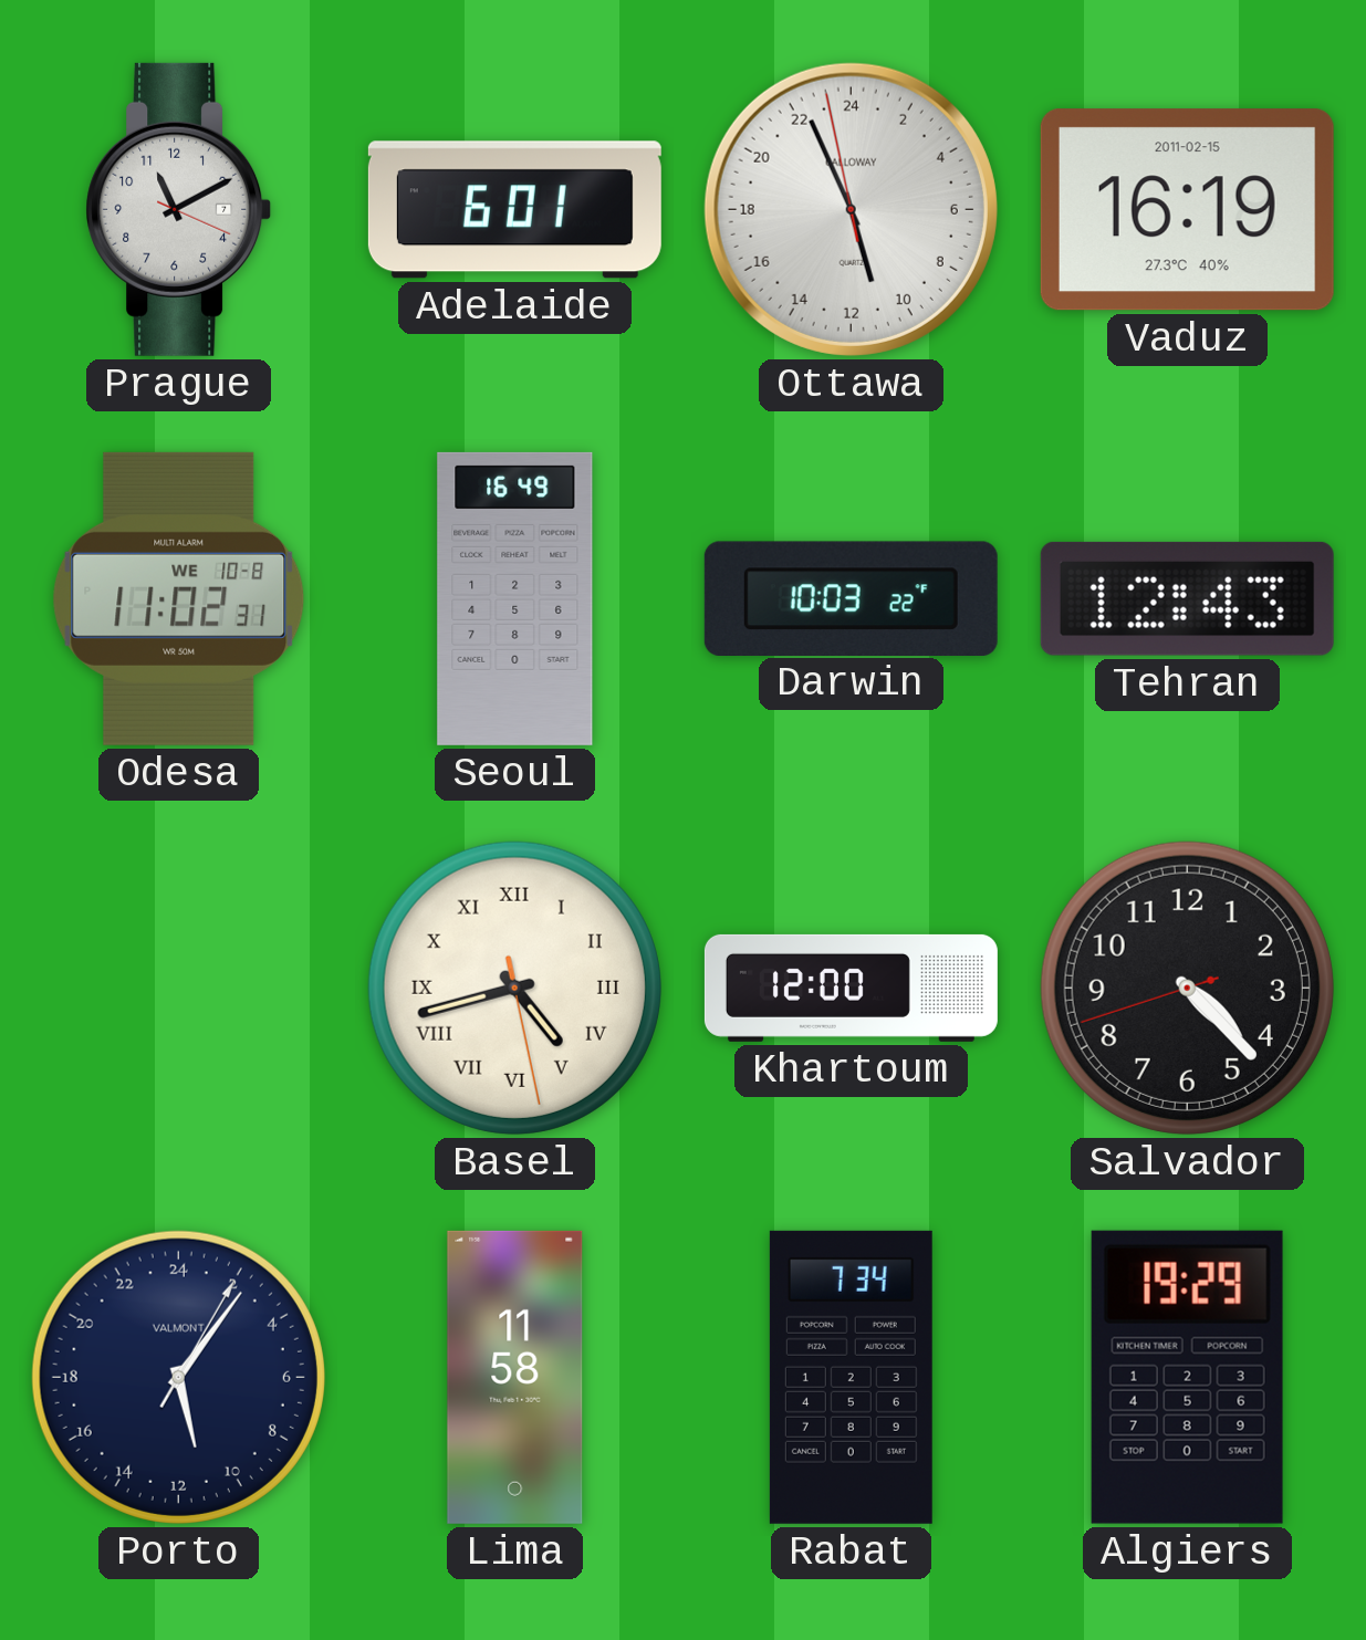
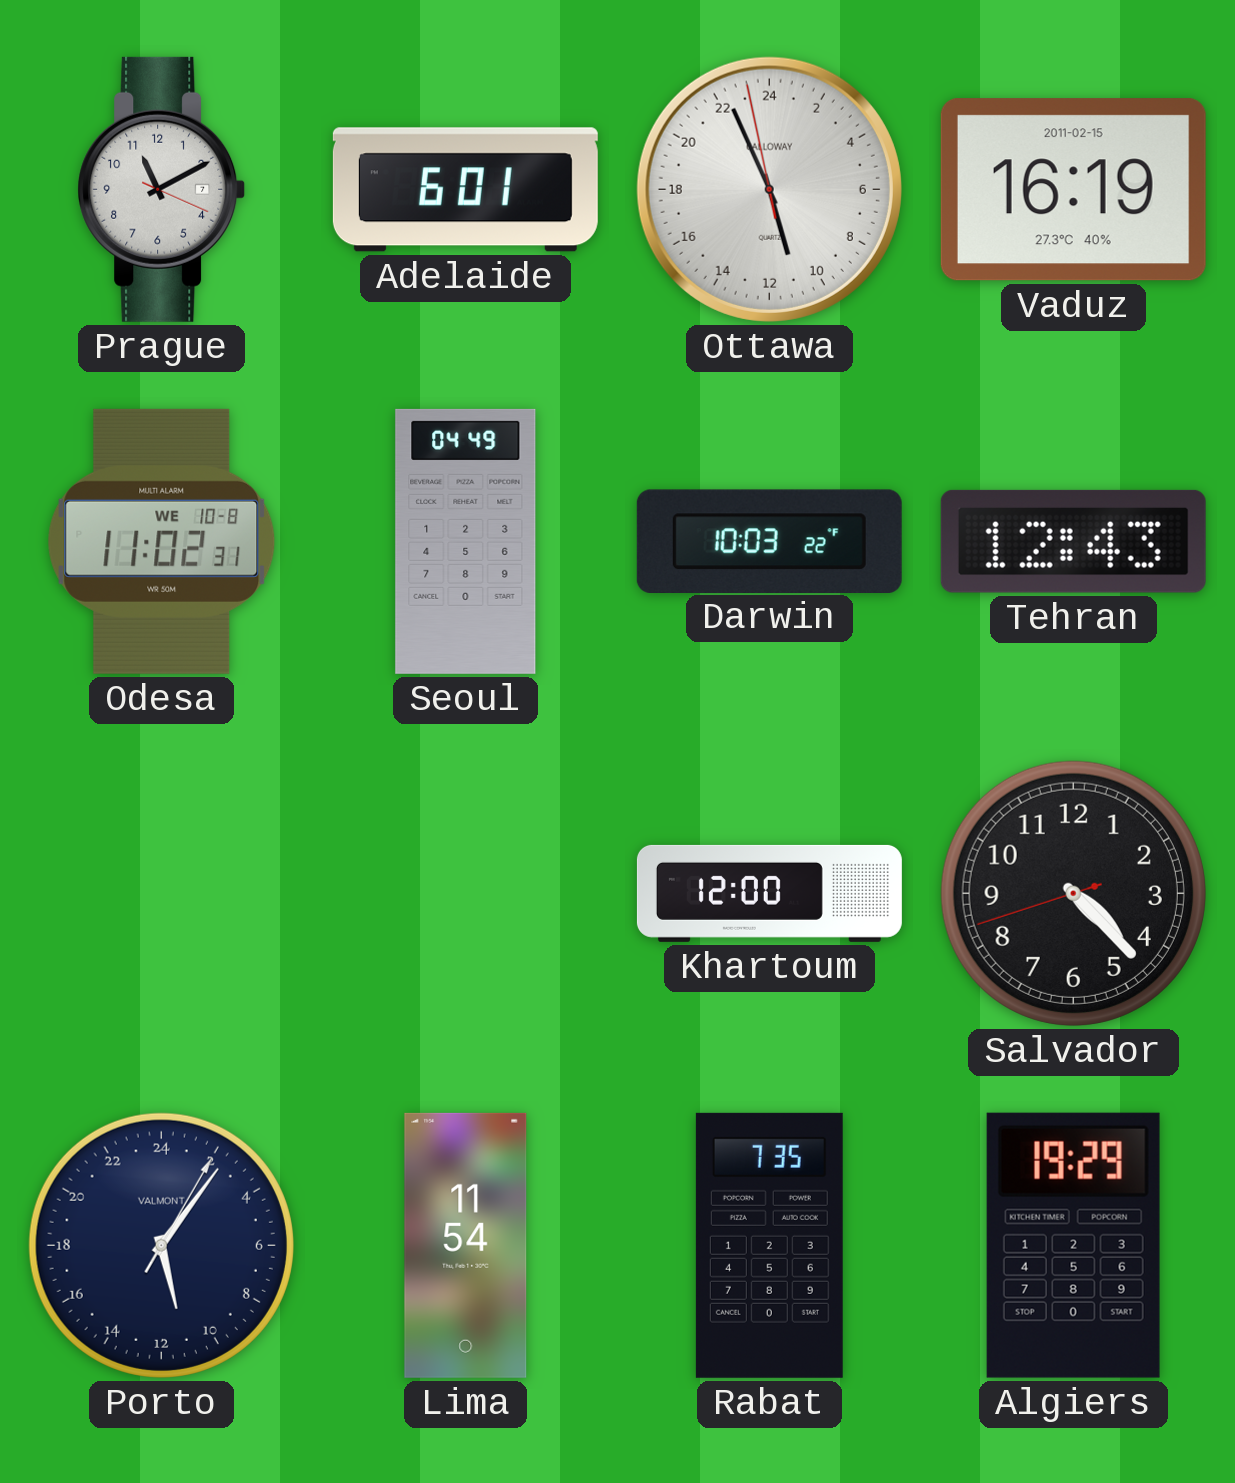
Seoul: 16:49 -> 04:49 (466, 541)
Basel: 4:42 -> none (514, 988)
Lima: 11:58 -> 11:54 (466, 1245)
Rabat: 7:34 -> 7:35 (769, 1245)
